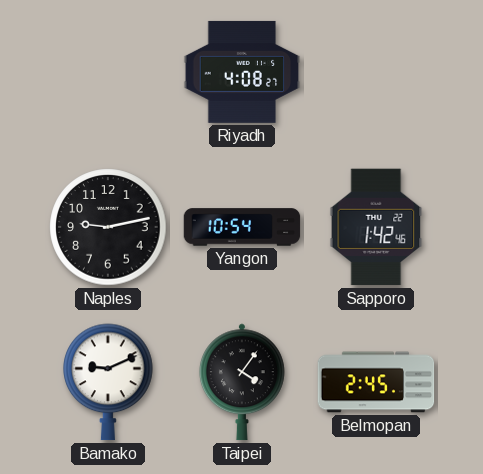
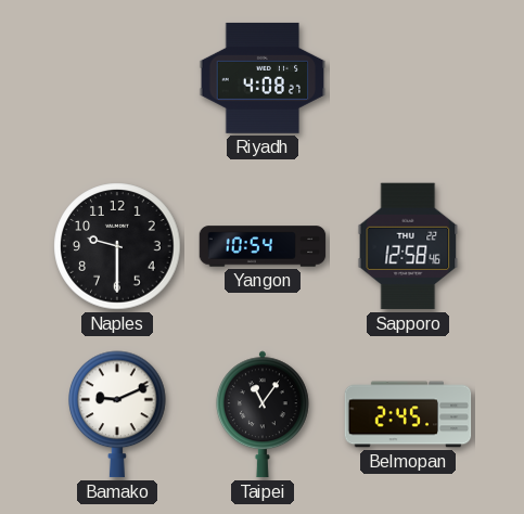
Naples: 9:13 -> 9:30 (117, 246)
Sapporo: 1:42 -> 12:58 (408, 246)
Taipei: 4:06 -> 11:06 (263, 414)
